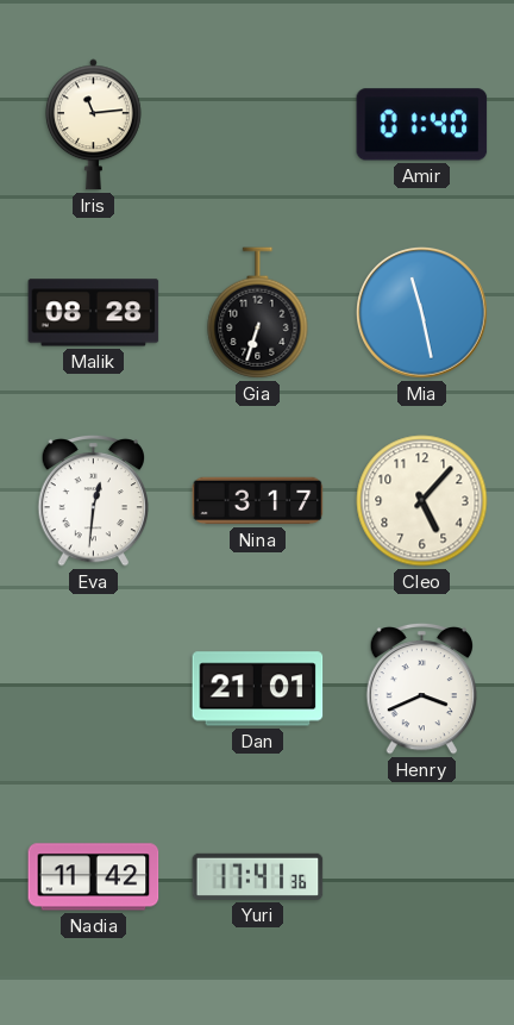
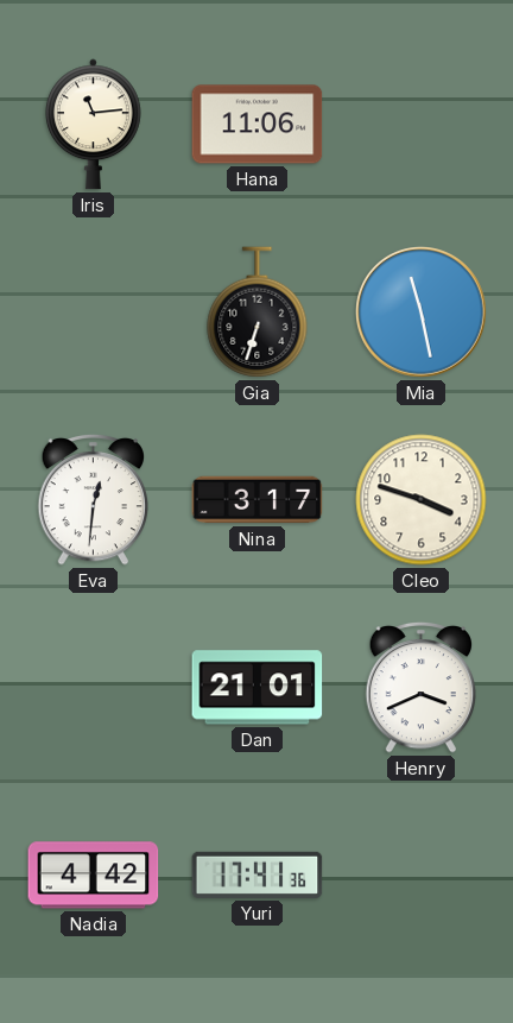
Hana: none -> 11:06 (258, 125)
Amir: 01:40 -> none (422, 125)
Malik: 08:28 -> none (94, 313)
Cleo: 5:07 -> 3:48 (422, 500)
Nadia: 11:42 -> 4:42 (94, 876)
